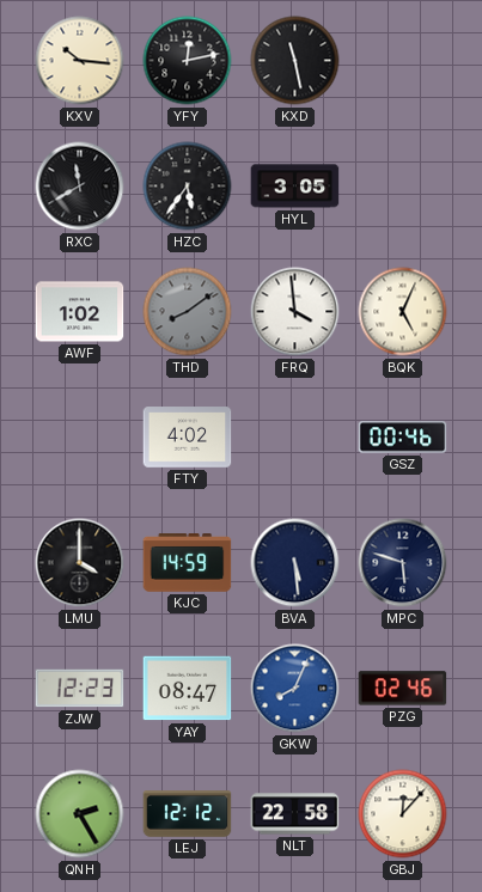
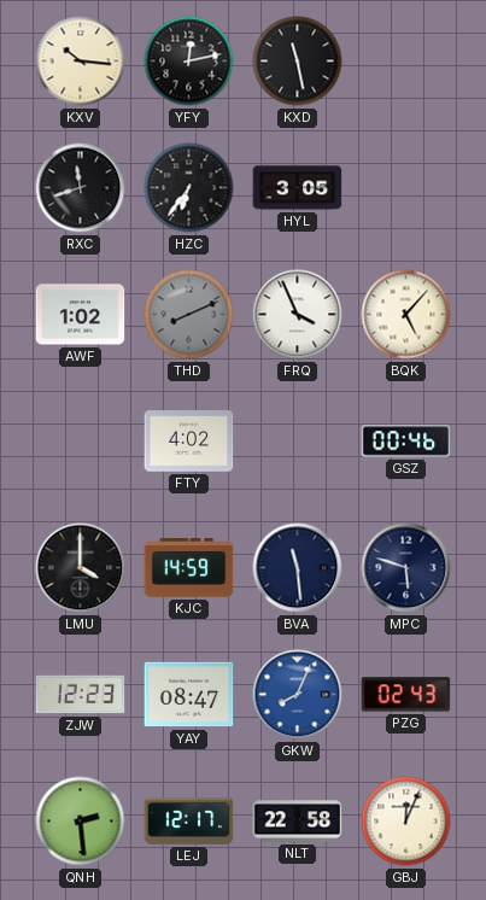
RXC: 11:40 -> 11:42 (81, 188)
HZC: 5:36 -> 6:36 (189, 188)
THD: 8:09 -> 8:11 (189, 315)
FRQ: 3:59 -> 3:56 (298, 315)
BQK: 5:04 -> 5:07 (406, 315)
BVA: 5:29 -> 11:29 (298, 568)
PZG: 02:46 -> 02:43 (406, 695)
QNH: 2:25 -> 2:29 (81, 822)
LEJ: 12:12 -> 12:17 (189, 822)
GBJ: 12:07 -> 12:04 (406, 822)
